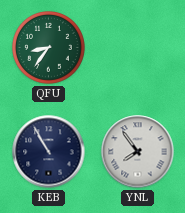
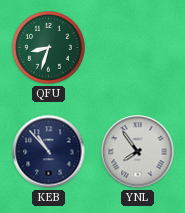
QFU: 8:36 -> 8:33 (49, 48)
KEB: 10:55 -> 10:53 (49, 152)
